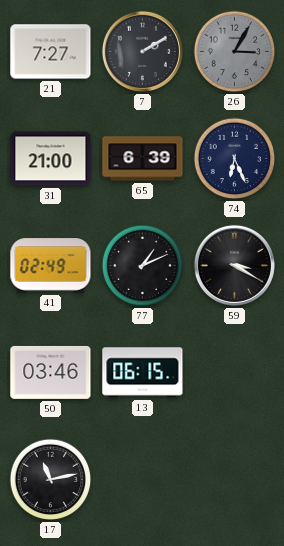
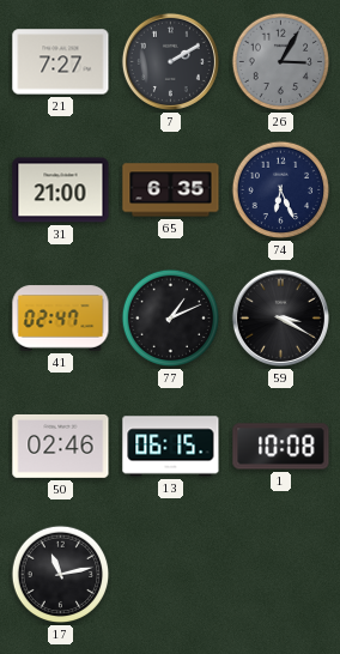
65: 6:39 -> 6:35 (171, 190)
41: 02:49 -> 02:47 (61, 319)
50: 03:46 -> 02:46 (61, 446)
1: none -> 10:08 (281, 447)
